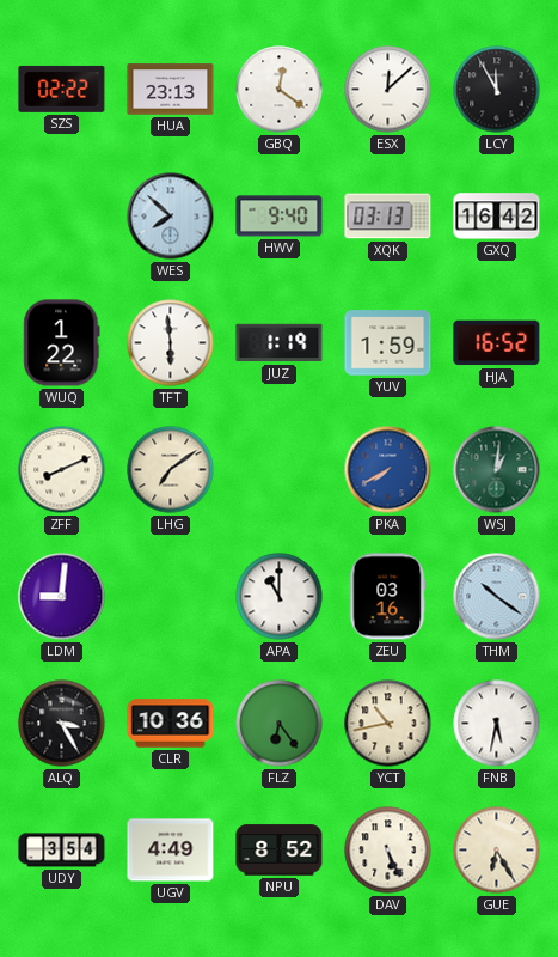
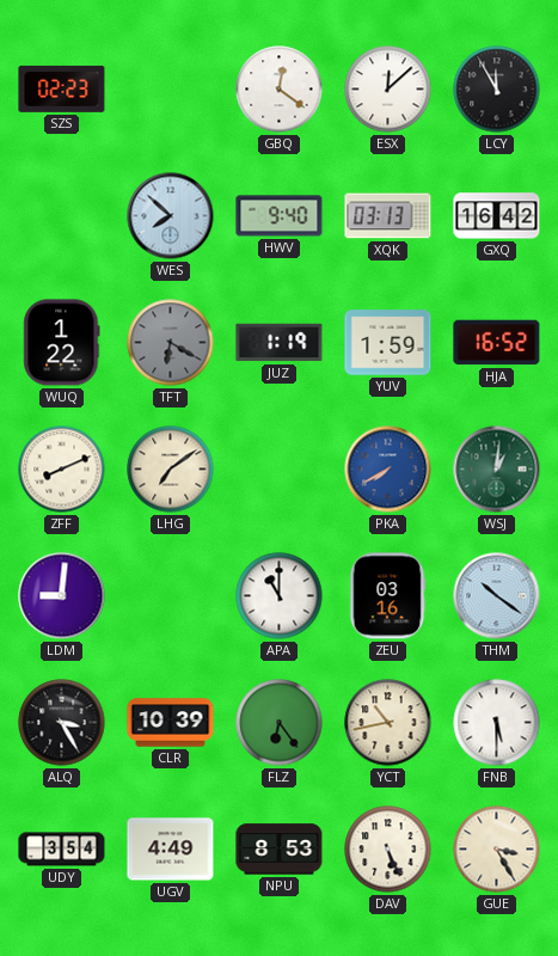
SZS: 02:22 -> 02:23 (62, 88)
HUA: 23:13 -> none (171, 90)
TFT: 5:59 -> 6:20 (171, 343)
TFT dial: white -> grey (171, 343)
CLR: 10:36 -> 10:39 (171, 723)
FNB: 5:32 -> 5:30 (497, 723)
NPU: 8:52 -> 8:53 (280, 850)
GUE: 6:25 -> 3:25 (497, 850)
